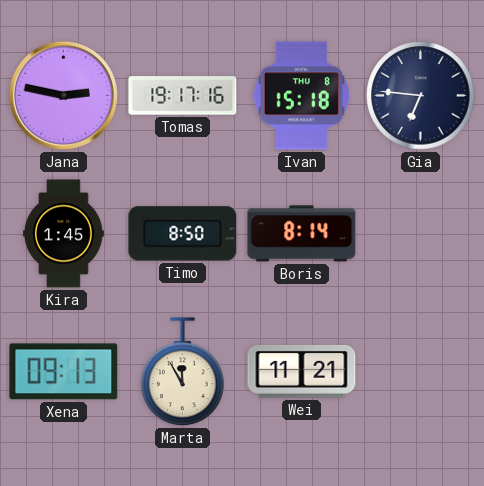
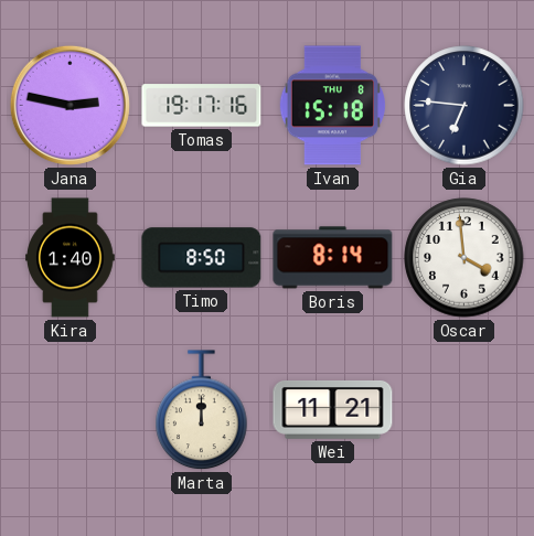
Kira: 1:45 -> 1:40 (71, 258)
Oscar: none -> 3:59 (464, 258)
Xena: 09:13 -> none (64, 372)
Marta: 11:55 -> 12:00 (202, 410)
